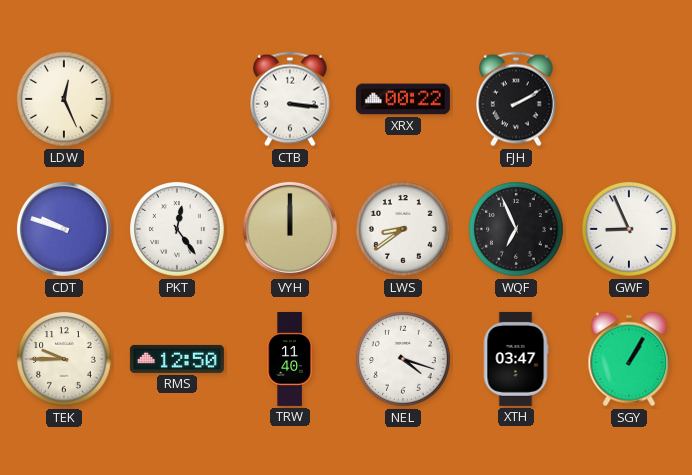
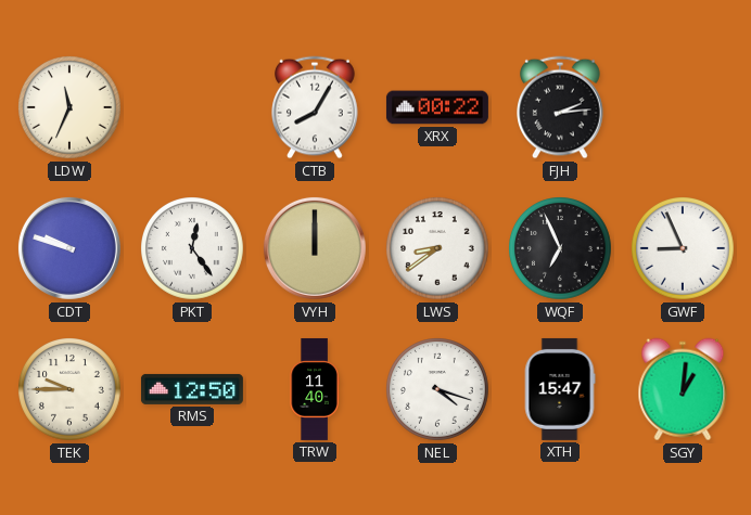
LDW: 12:26 -> 11:34 (71, 108)
CTB: 3:16 -> 8:05 (316, 107)
FJH: 2:10 -> 2:14 (561, 107)
XTH: 03:47 -> 15:47 (560, 389)
SGY: 1:05 -> 1:01 (683, 389)
